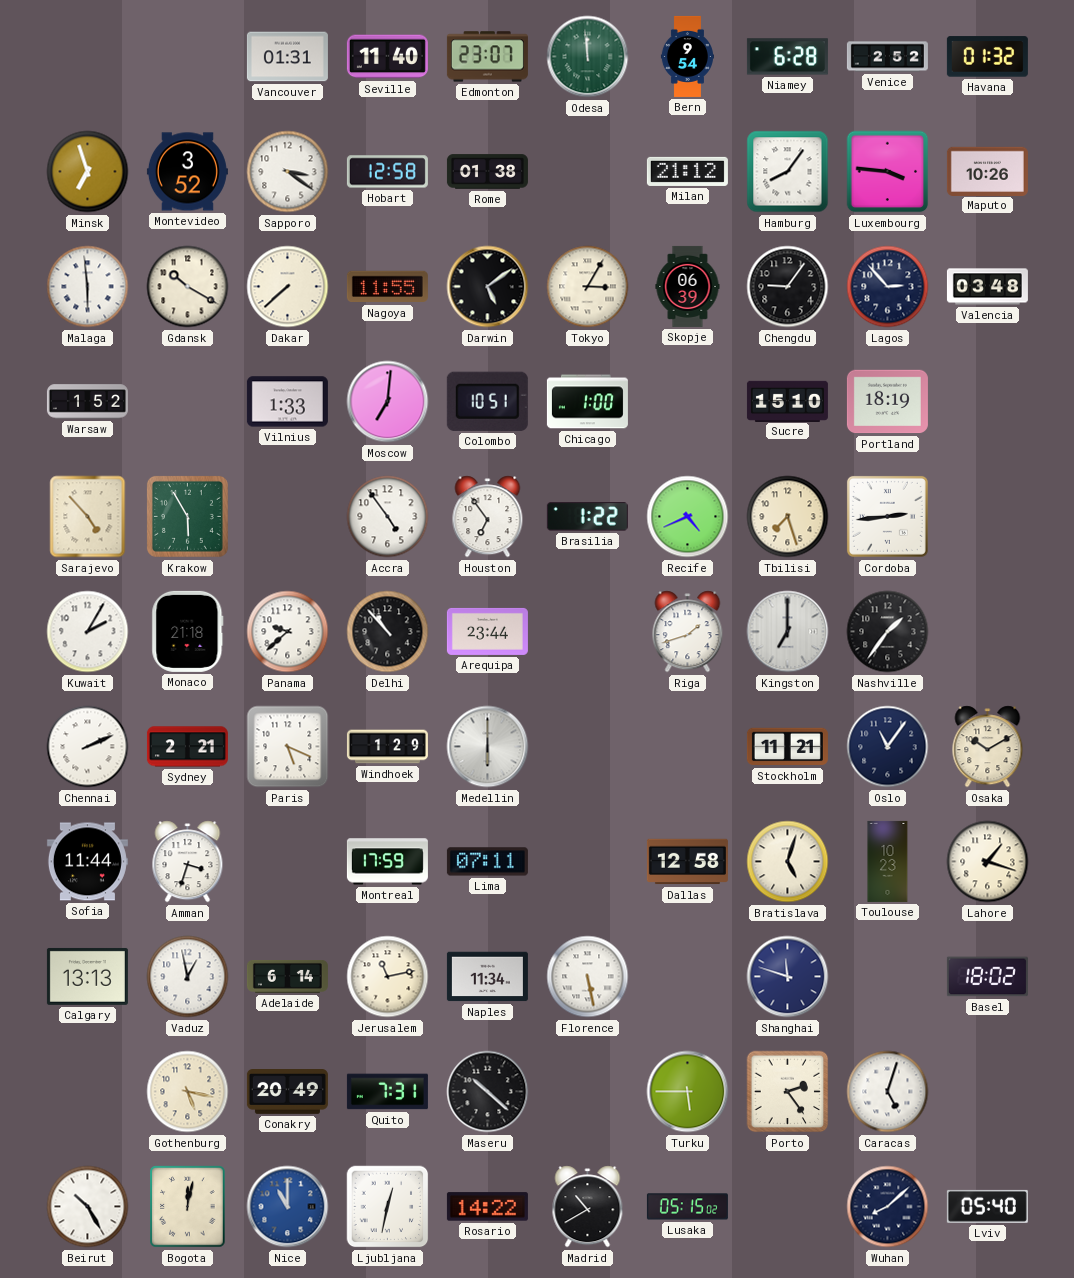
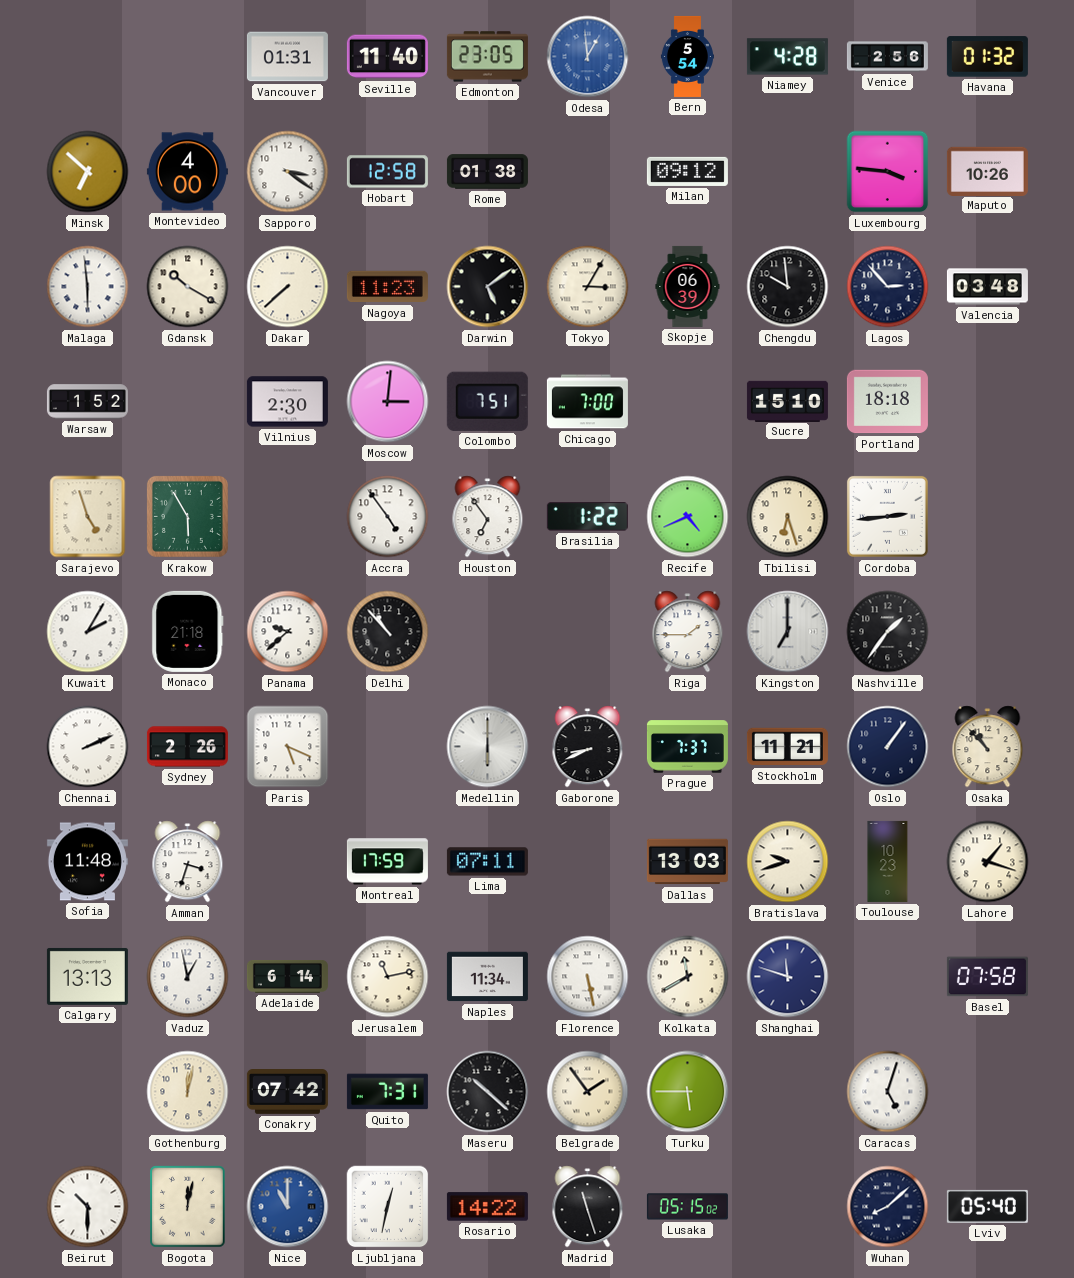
Edmonton: 23:07 -> 23:05 (487, 57)
Odesa: 11:59 -> 12:59 (588, 57)
Odesa dial: green -> blue (588, 57)
Bern: 9:54 -> 5:54 (687, 56)
Niamey: 6:28 -> 4:28 (787, 57)
Venice: 2:52 -> 2:56 (887, 57)
Minsk: 6:57 -> 6:52 (88, 172)
Montevideo: 3:52 -> 4:00 (187, 172)
Milan: 21:12 -> 09:12 (687, 171)
Hamburg: 8:06 -> none (788, 172)
Nagoya: 11:55 -> 11:23 (387, 287)
Chengdu: 9:06 -> 9:59 (788, 287)
Vilnius: 1:33 -> 2:30 (287, 402)
Moscow: 7:01 -> 3:01 (388, 402)
Colombo: 10:51 -> 7:51 (487, 401)
Chicago: 1:00 -> 7:00 (587, 402)
Portland: 18:19 -> 18:18 (887, 402)
Sarajevo: 4:53 -> 4:57 (88, 517)
Tbilisi: 7:27 -> 6:27 (788, 517)
Arequipa: 23:44 -> none (487, 631)
Riga: 1:42 -> 1:45 (688, 632)
Sydney: 2:21 -> 2:26 (187, 747)
Windhoek: 1:29 -> none (387, 747)
Gaborone: none -> 8:41 (588, 747)
Prague: none -> 7:37 (687, 747)
Oslo: 11:06 -> 1:06 (888, 747)
Osaka: 10:10 -> 10:53 (988, 747)
Sofia: 11:44 -> 11:48 (87, 862)
Dallas: 12:58 -> 13:03 (687, 862)
Bratislava: 5:03 -> 9:42 (788, 862)
Kolkata: none -> 11:40 (688, 977)
Basel: 18:02 -> 07:58 (987, 977)
Gothenburg: 5:17 -> 12:02 (188, 1092)
Conakry: 20:49 -> 07:42 (287, 1092)
Belgrade: none -> 1:54 (588, 1092)
Porto: 2:24 -> none (788, 1092)
Beirut: 10:25 -> 10:30 (88, 1207)
Madrid: 10:40 -> 11:27 (588, 1207)
